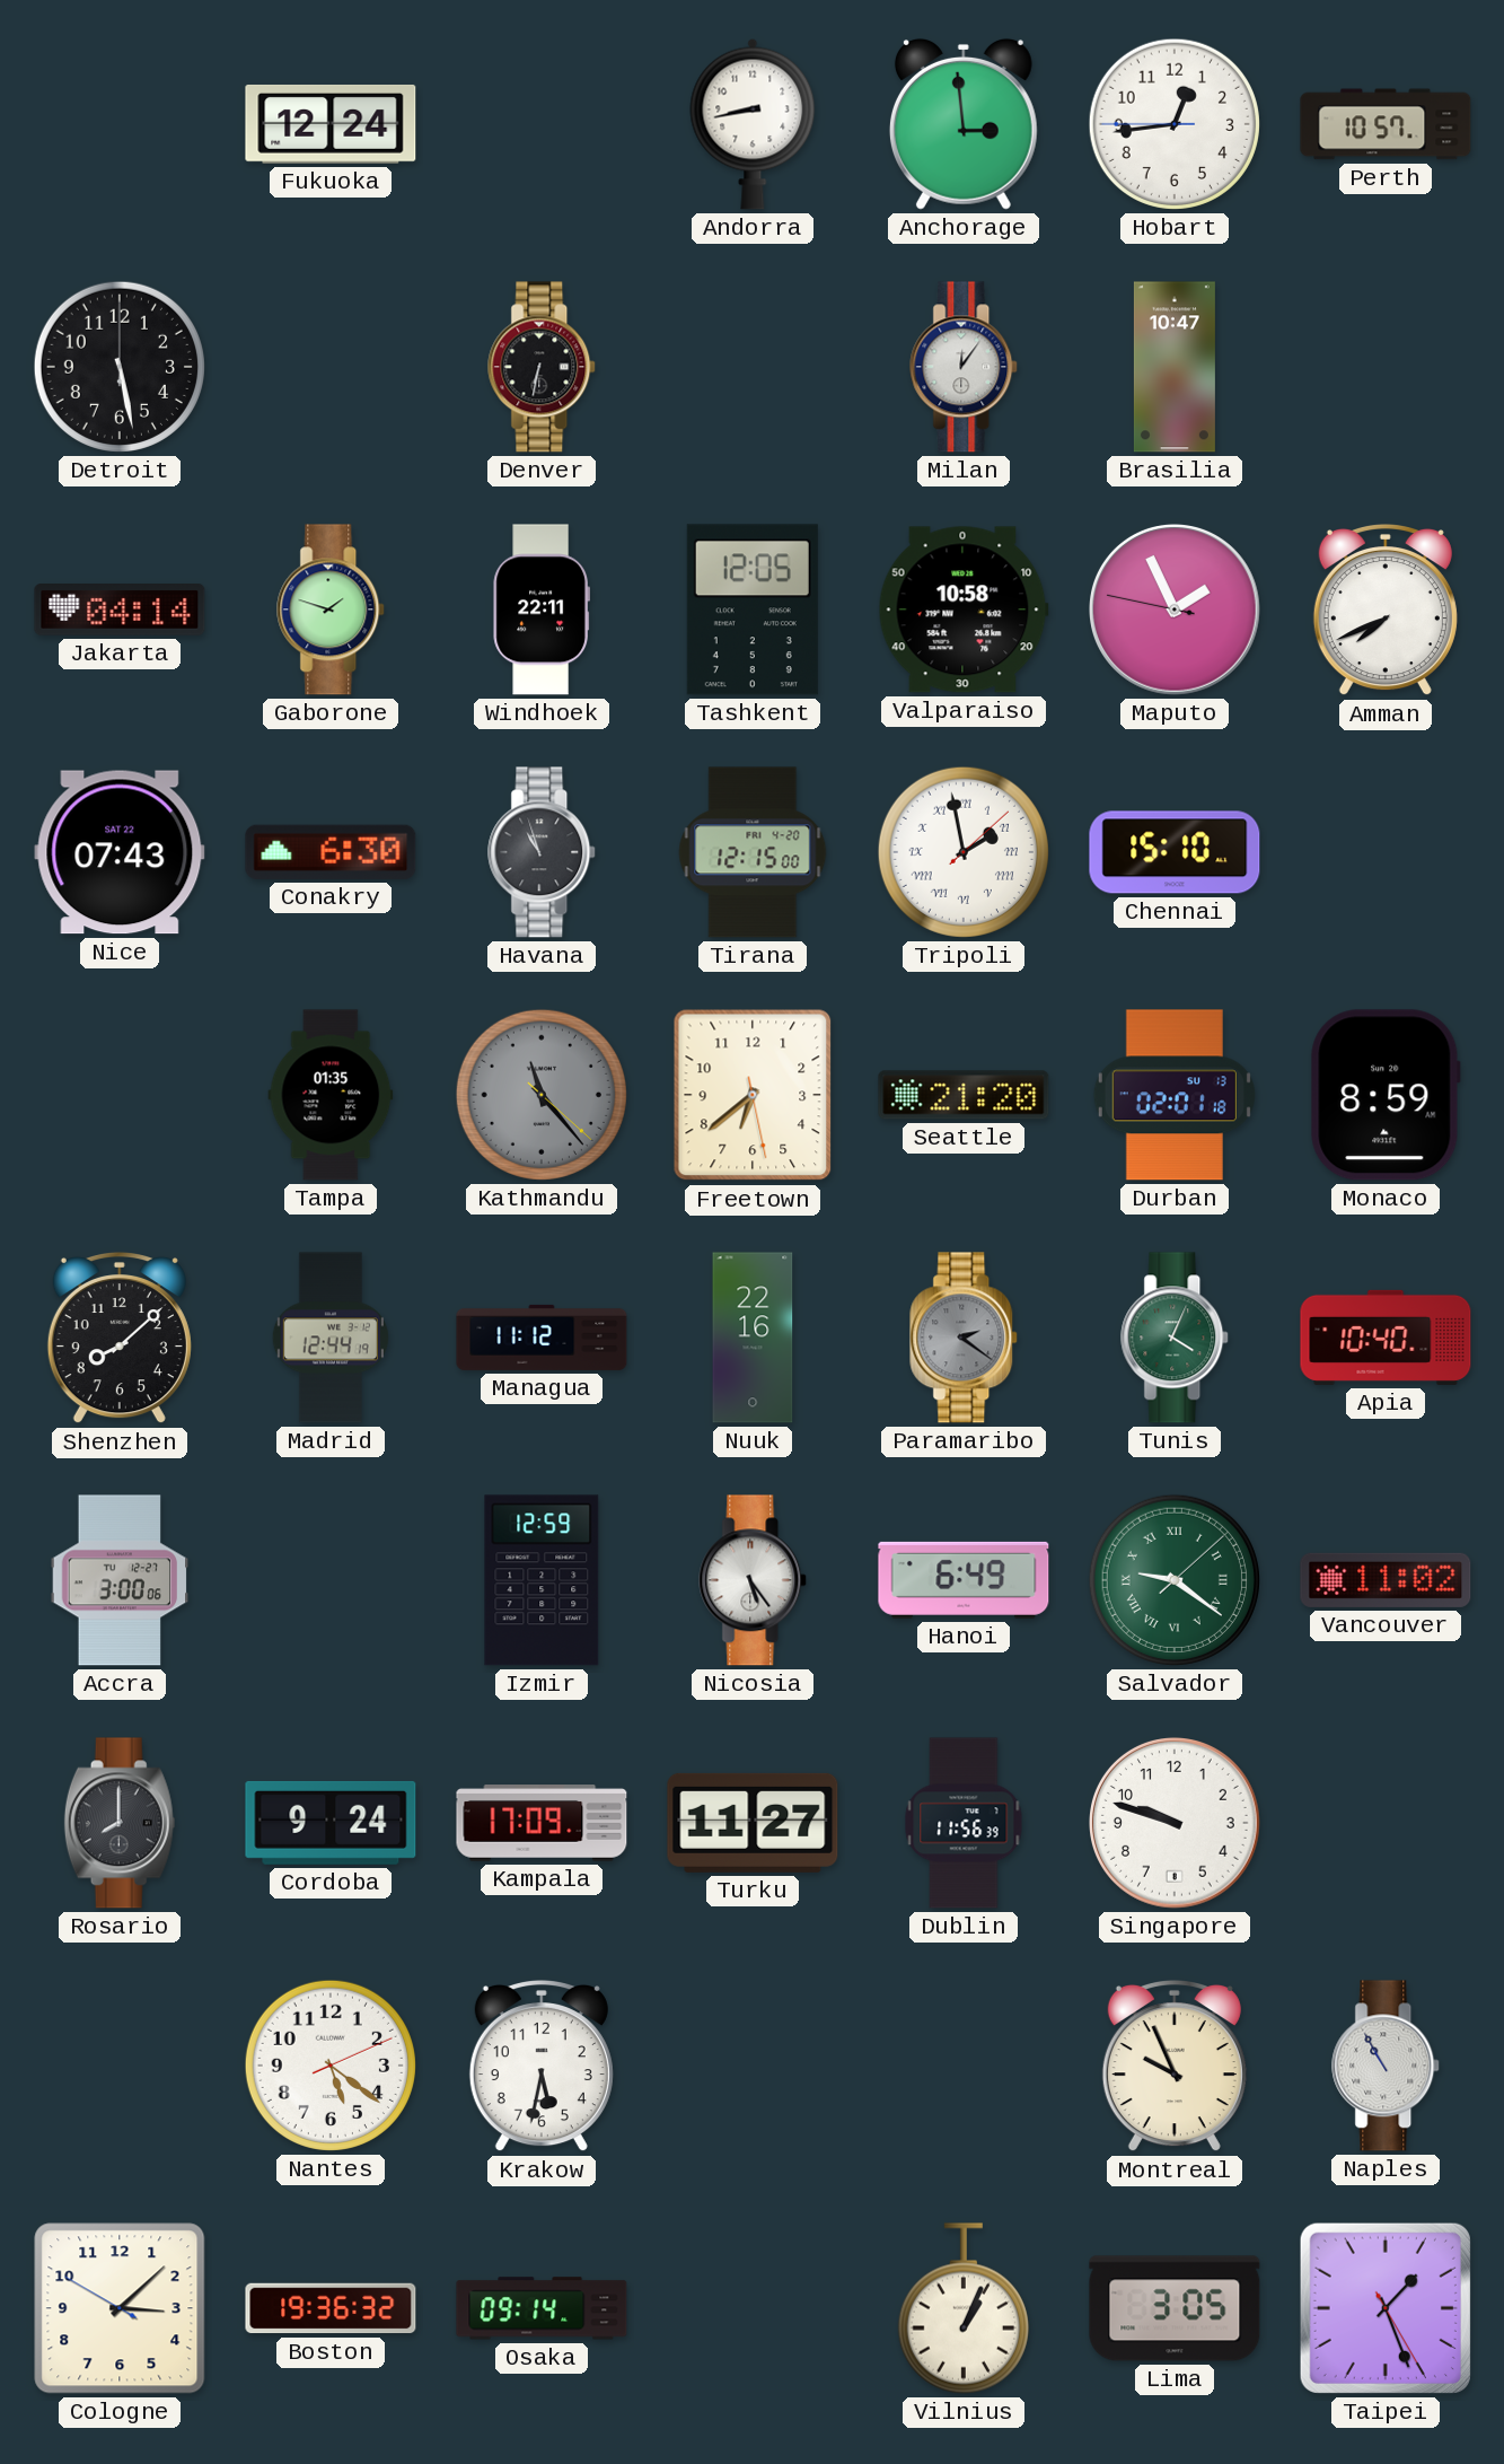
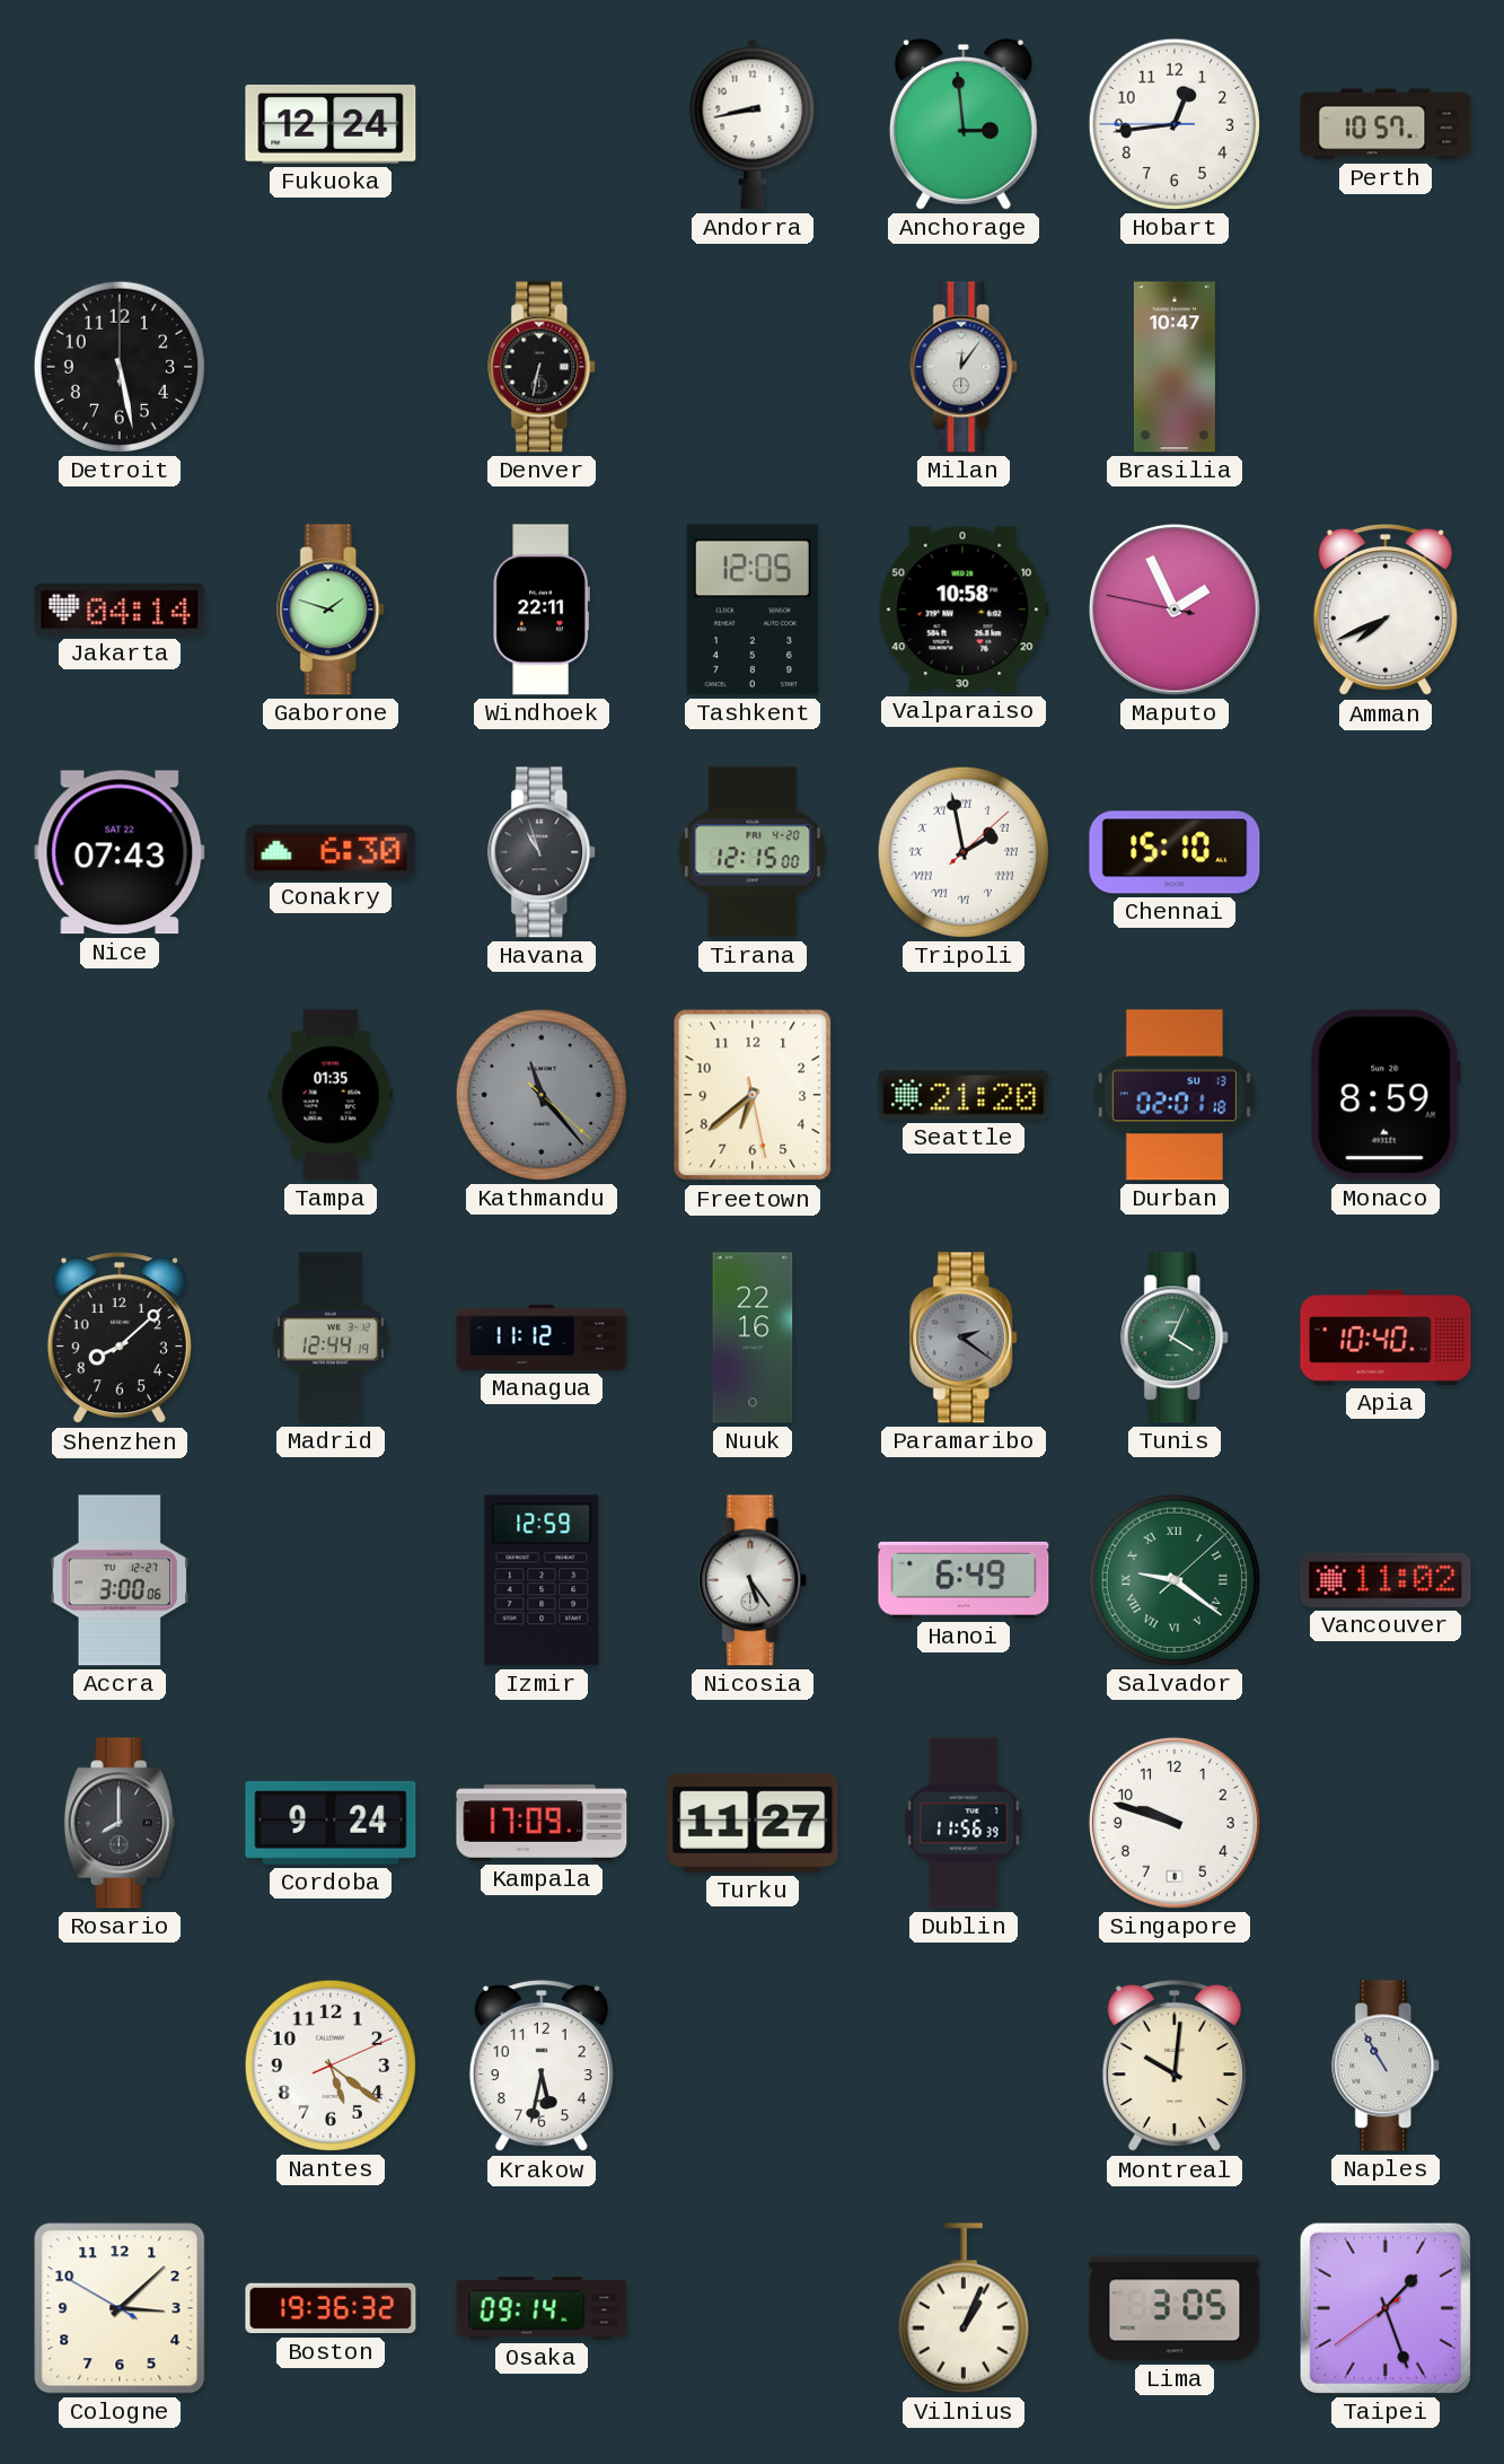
Montreal: 9:56 -> 10:01 (1175, 2067)
Taipei: 1:26:25 -> 1:26:39 (1386, 2308)
